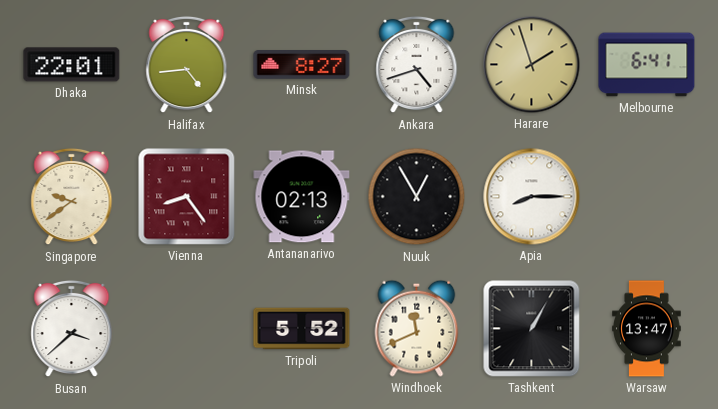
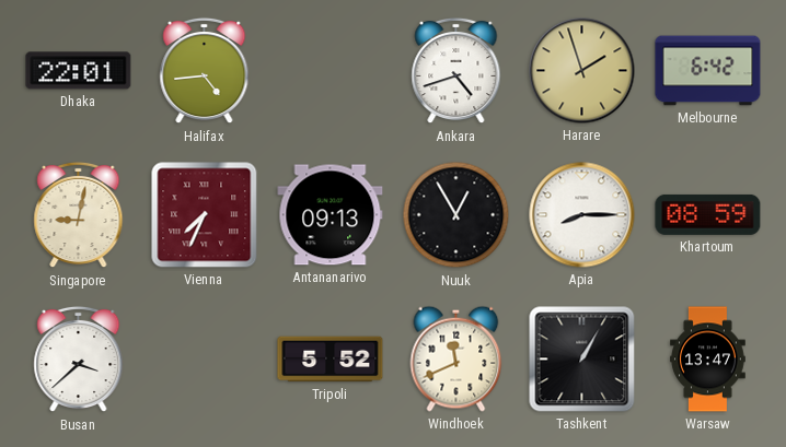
Minsk: 8:27 -> none (302, 65)
Melbourne: 6:41 -> 6:42 (708, 71)
Singapore: 9:39 -> 9:02 (79, 215)
Vienna: 8:24 -> 7:34 (205, 215)
Antananarivo: 02:13 -> 09:13 (331, 215)
Khartoum: none -> 08:59 (708, 214)
